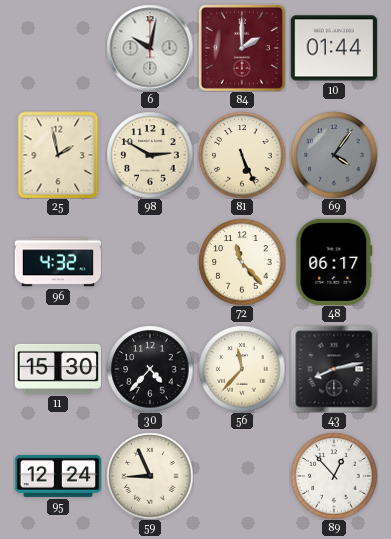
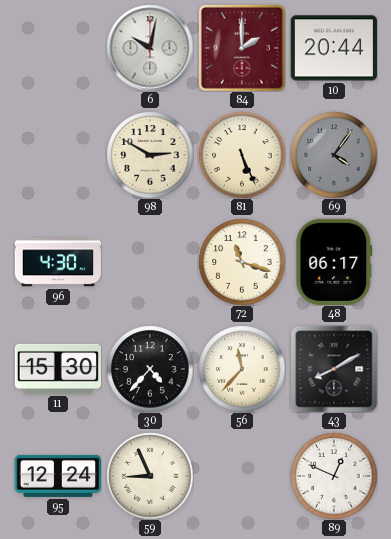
10: 01:44 -> 20:44 (334, 48)
25: 1:58 -> none (58, 155)
96: 4:32 -> 4:30 (57, 262)
72: 11:23 -> 11:18 (242, 262)
43: 8:13 -> 8:10 (334, 369)
89: 12:53 -> 12:49 (334, 476)
